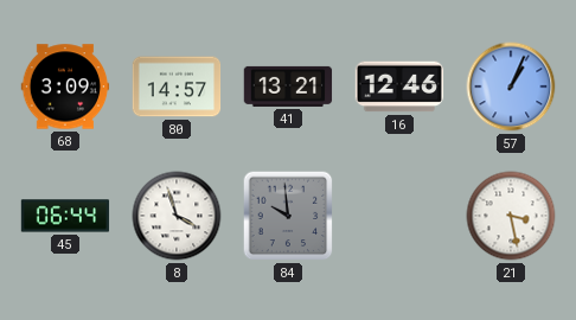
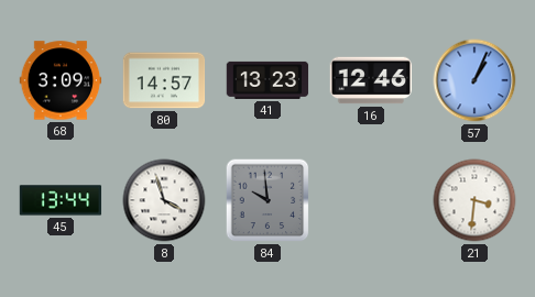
41: 13:21 -> 13:23 (267, 80)
45: 06:44 -> 13:44 (61, 200)
21: 3:28 -> 3:31 (474, 200)
